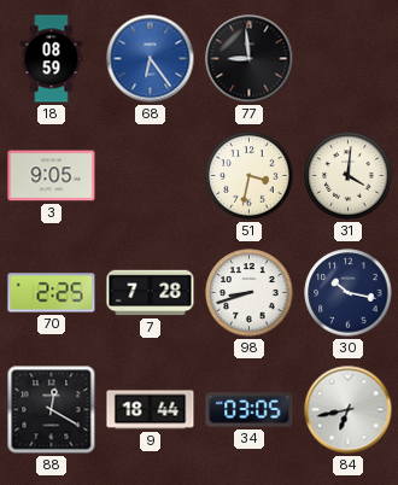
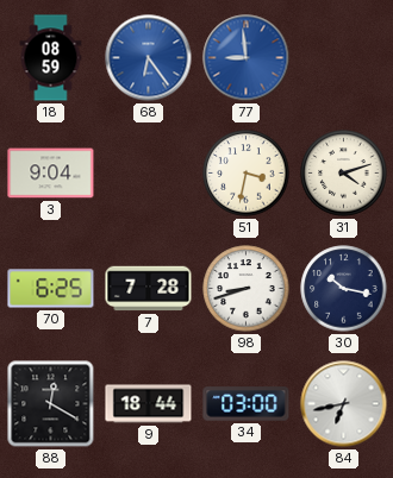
77 dial: black -> blue (247, 58)
3: 9:05 -> 9:04 (51, 174)
31: 4:01 -> 4:12 (344, 174)
70: 2:25 -> 6:25 (51, 289)
34: 03:05 -> 03:00 (247, 404)
